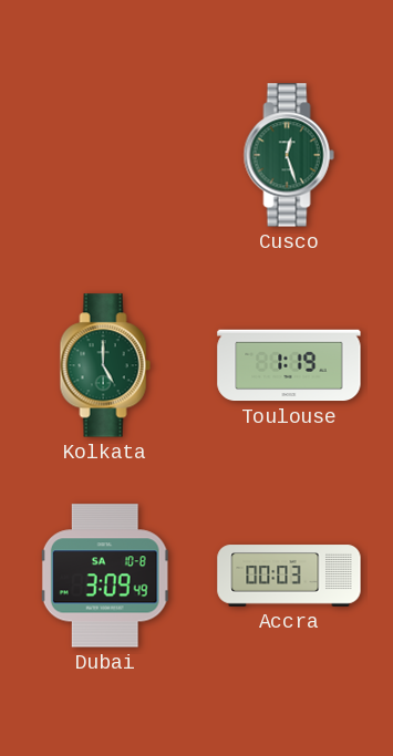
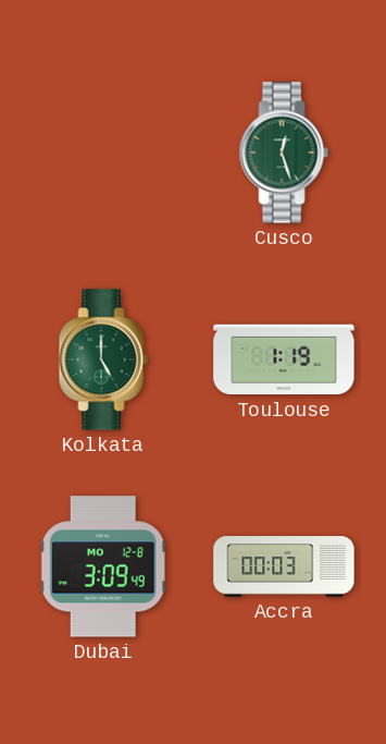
Dubai date: SA 10-8 -> MO 12-8 (103, 566)
